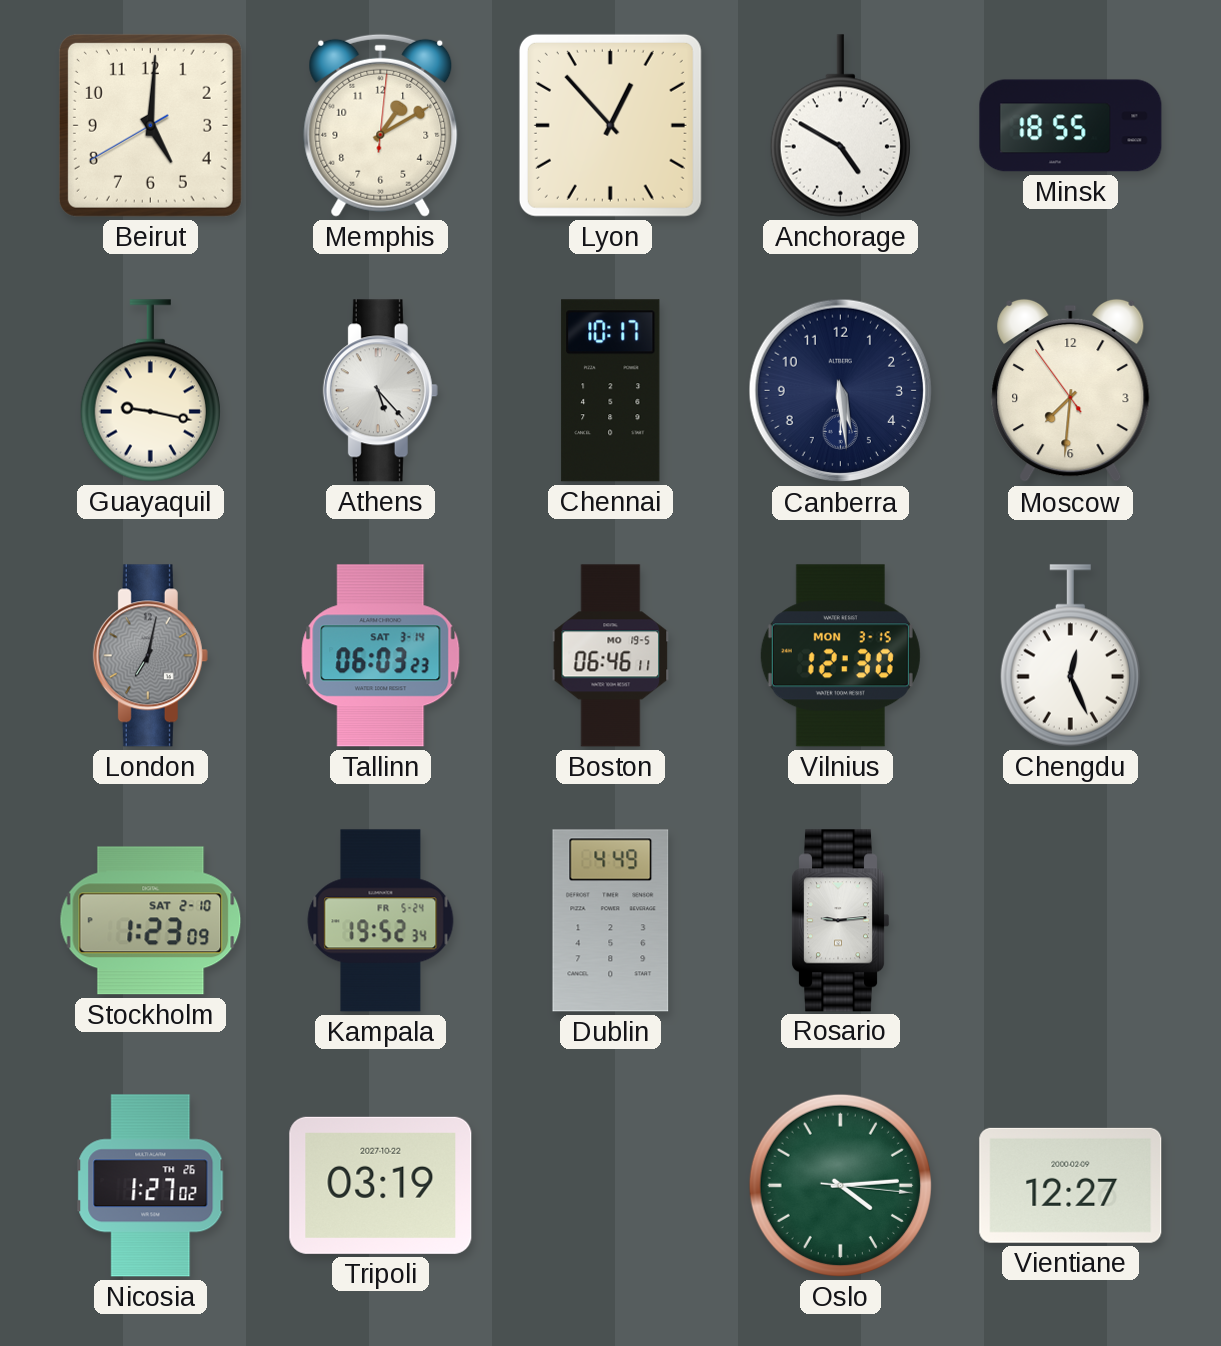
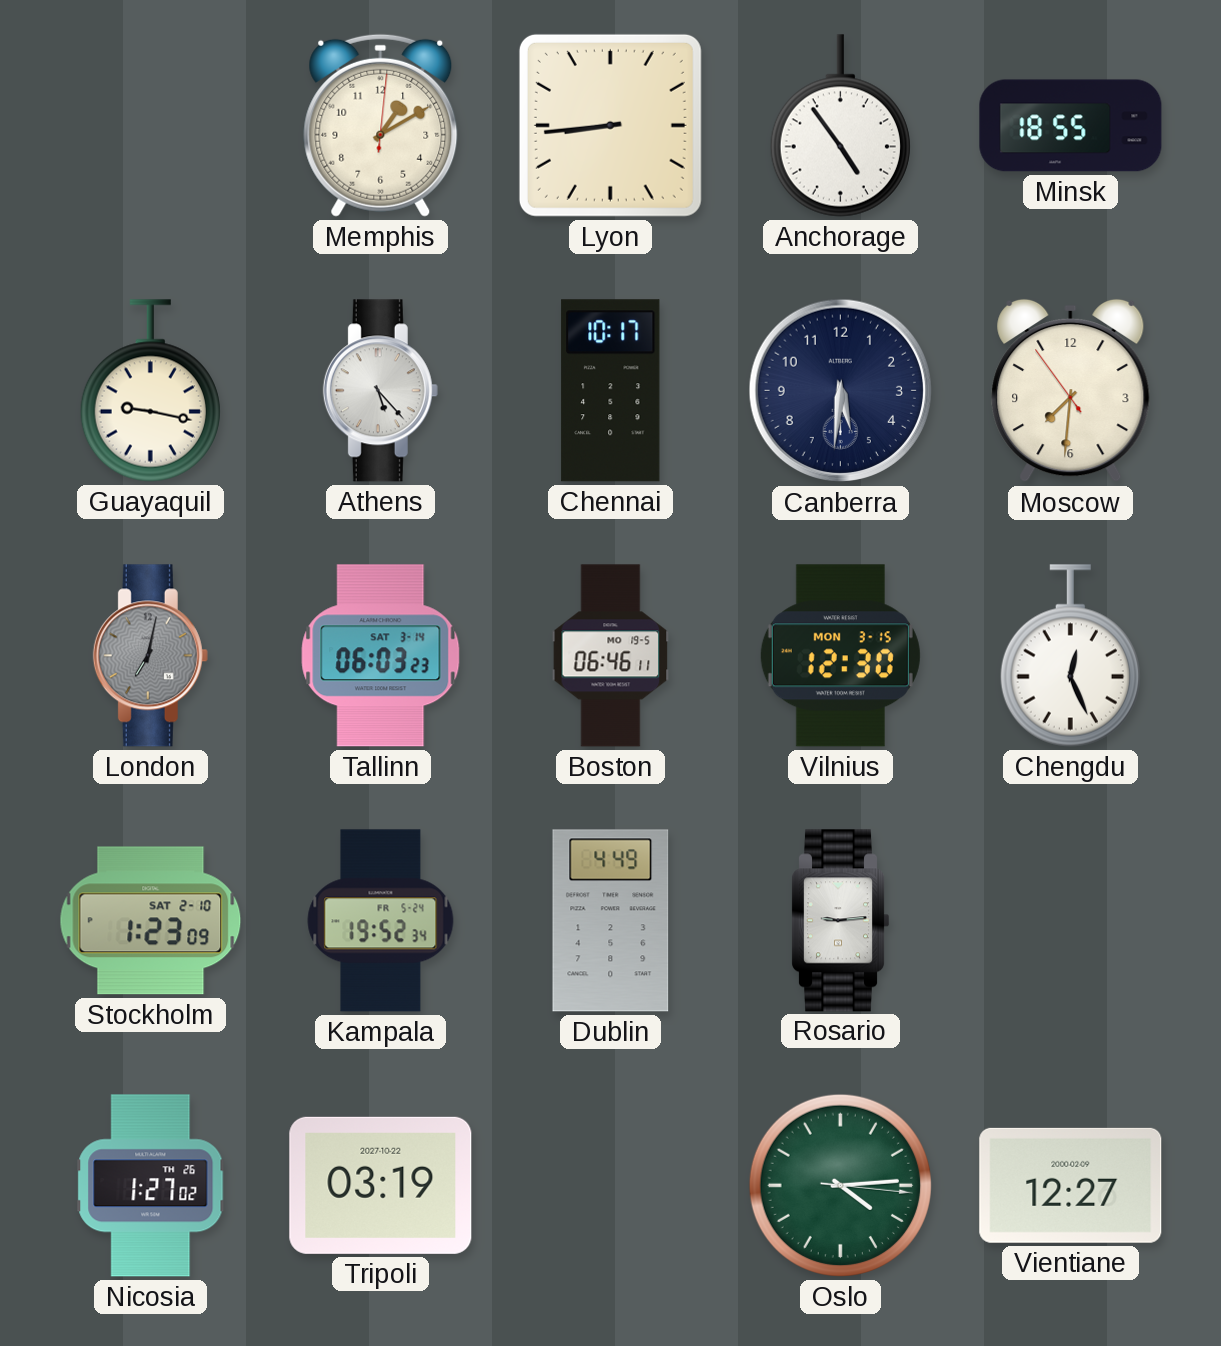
Beirut: 5:00 -> none (150, 125)
Lyon: 12:53 -> 8:44 (610, 125)
Anchorage: 4:50 -> 4:54 (840, 126)
Canberra: 5:29 -> 5:31 (841, 391)
